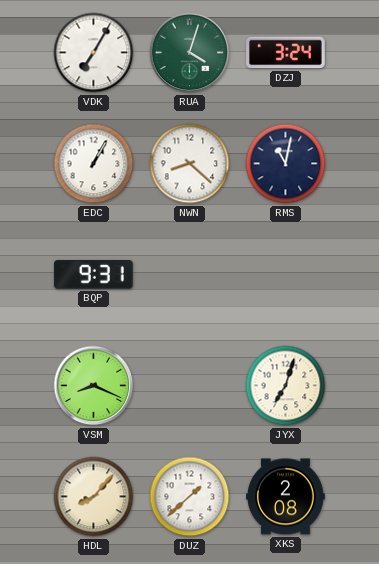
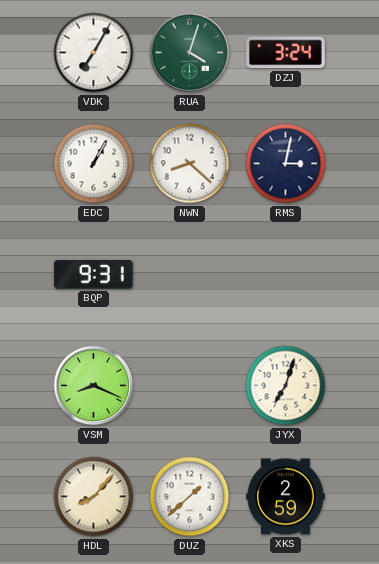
RMS: 11:02 -> 3:02 (286, 164)
XKS: 2:08 -> 2:59 (286, 497)
